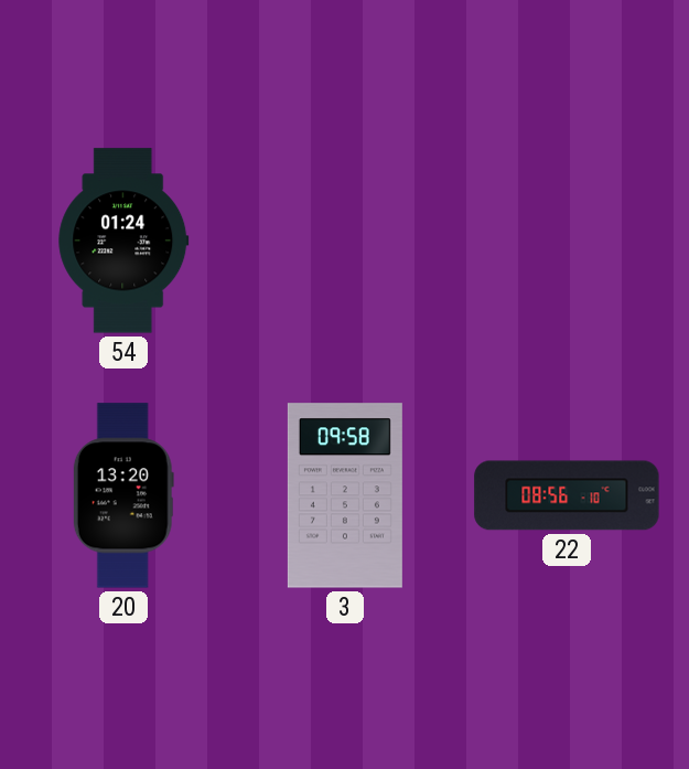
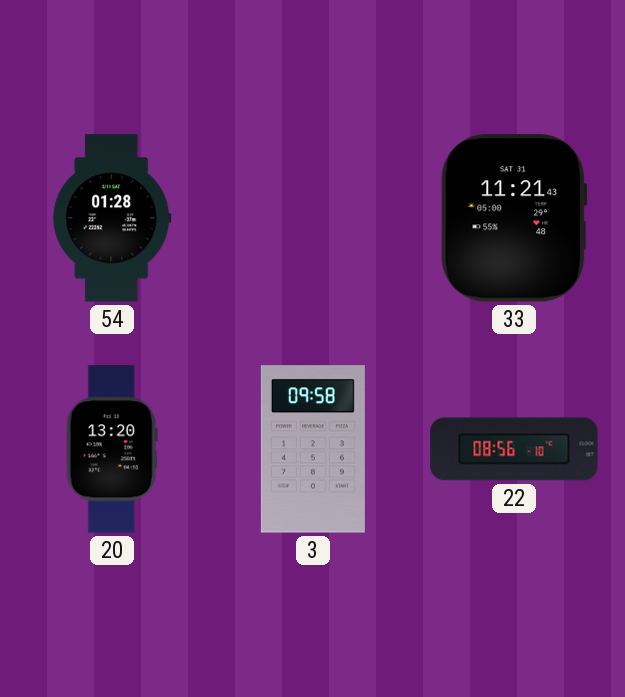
54: 01:24 -> 01:28 (112, 218)
33: none -> 11:21 (514, 218)
